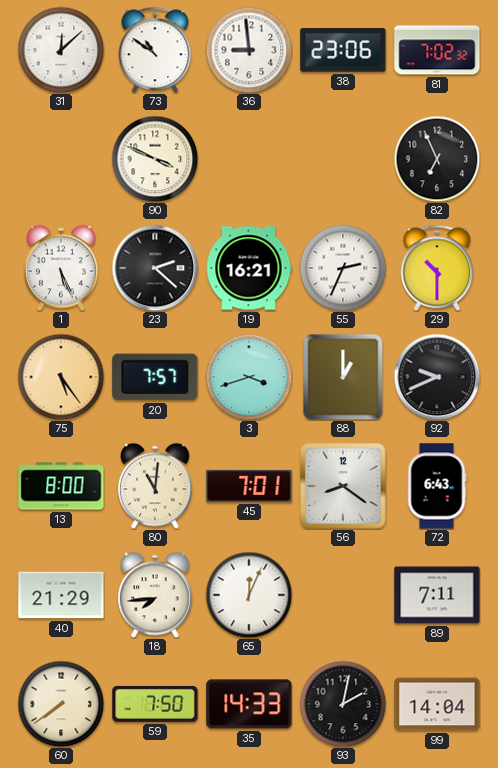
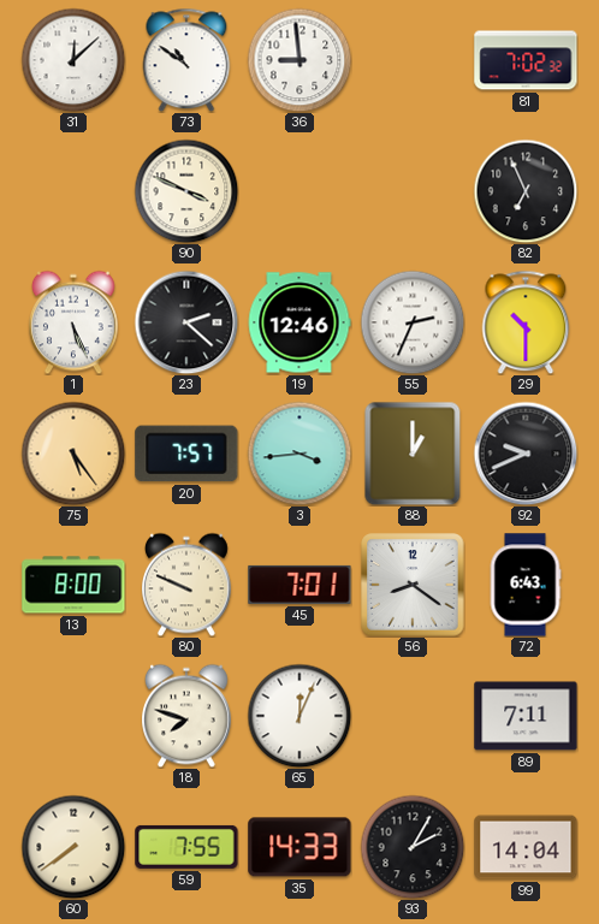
38: 23:06 -> none (343, 50)
19: 16:21 -> 12:46 (299, 322)
3: 3:42 -> 3:44 (299, 454)
80: 11:01 -> 9:49 (188, 585)
40: 21:29 -> none (61, 595)
18: 7:44 -> 7:48 (188, 716)
59: 7:50 -> 7:55 (186, 847)
93: 2:02 -> 2:05 (413, 847)
